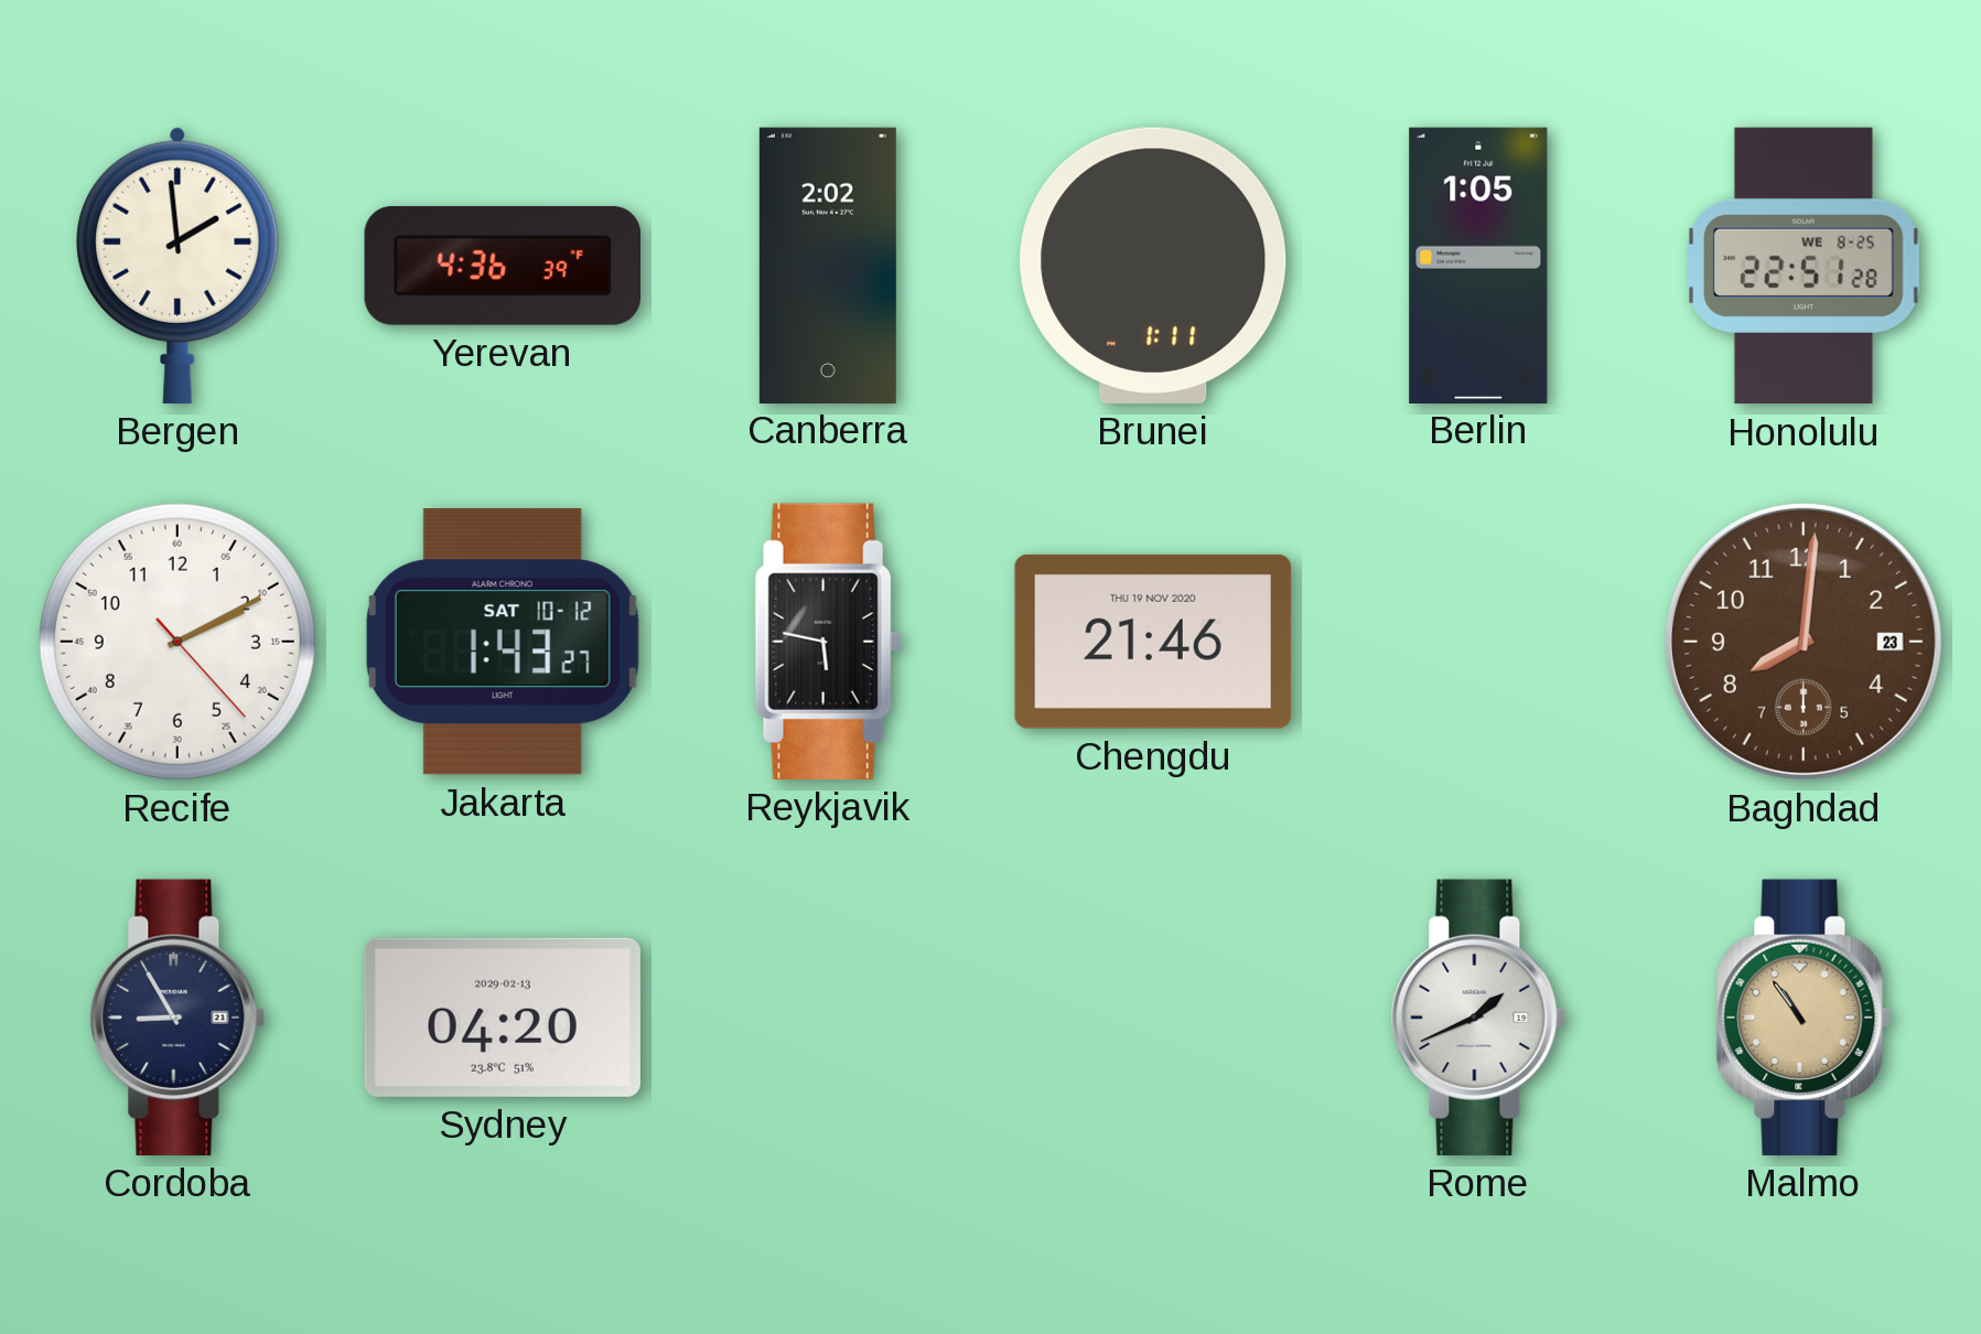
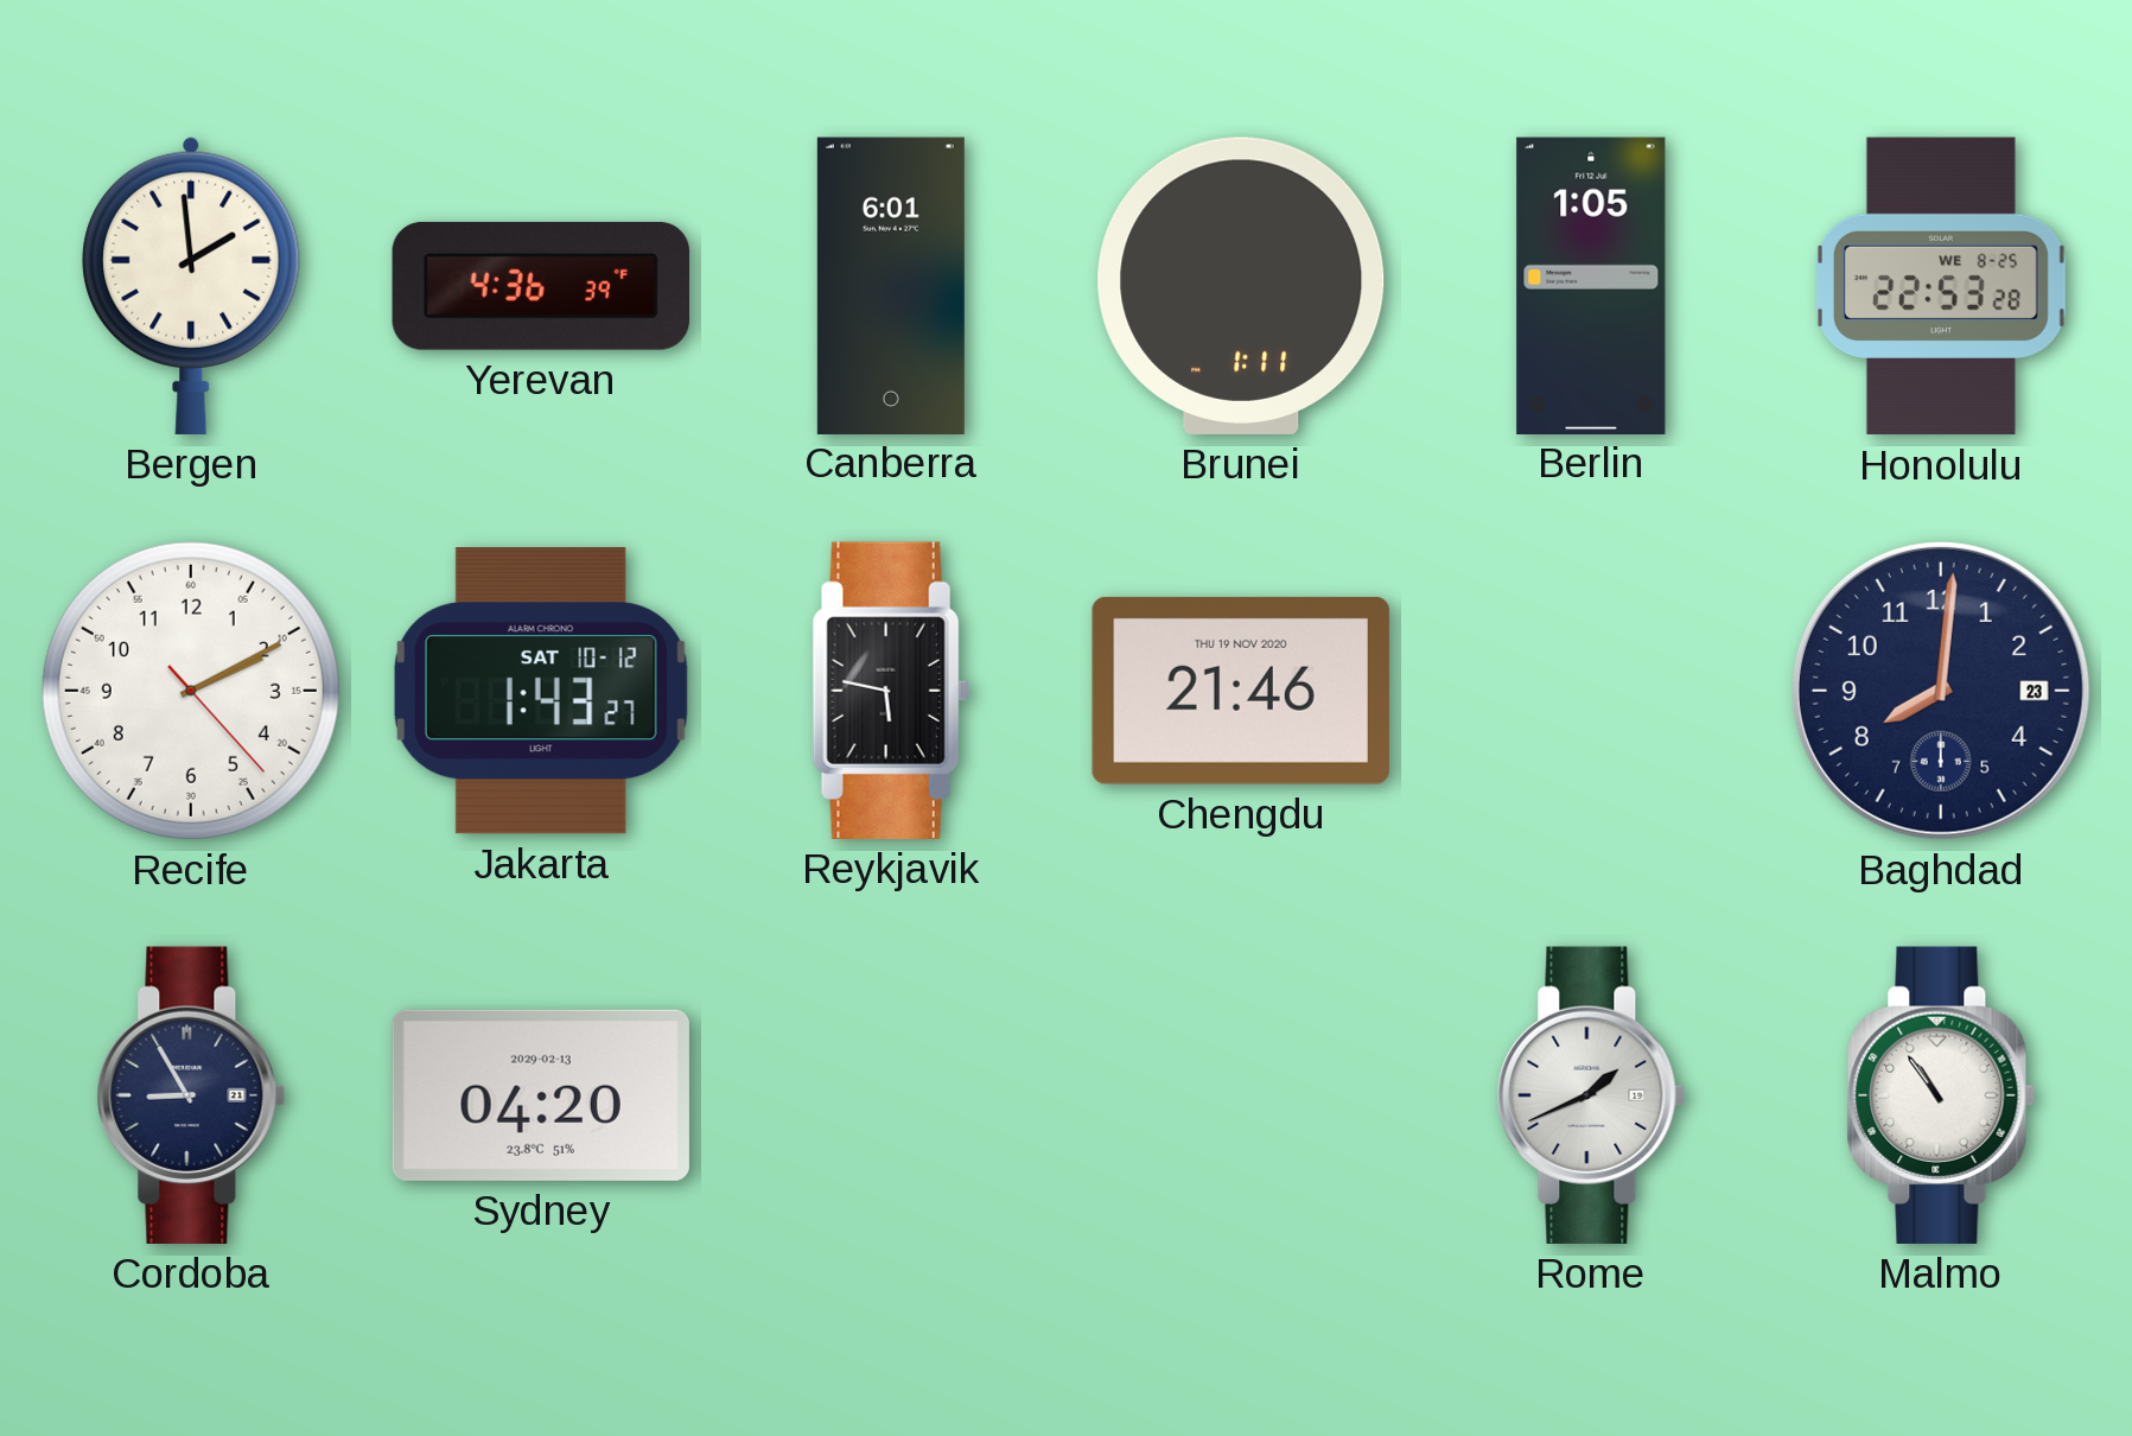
Canberra: 2:02 -> 6:01 (891, 285)
Honolulu: 22:51 -> 22:53 (1941, 286)
Baghdad dial: brown -> navy (1941, 691)
Malmo dial: champagne -> white (1941, 1095)
